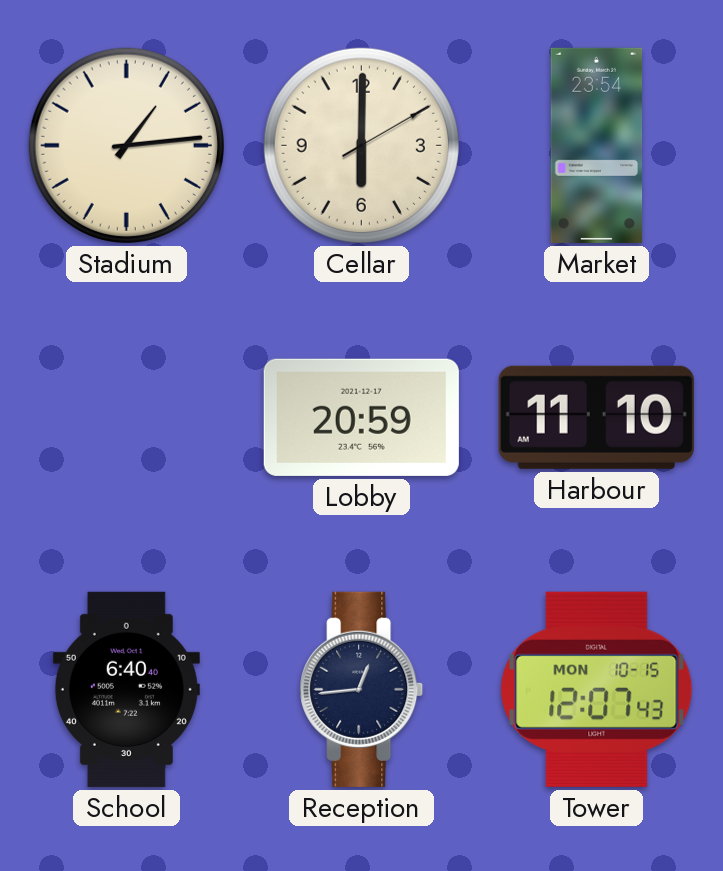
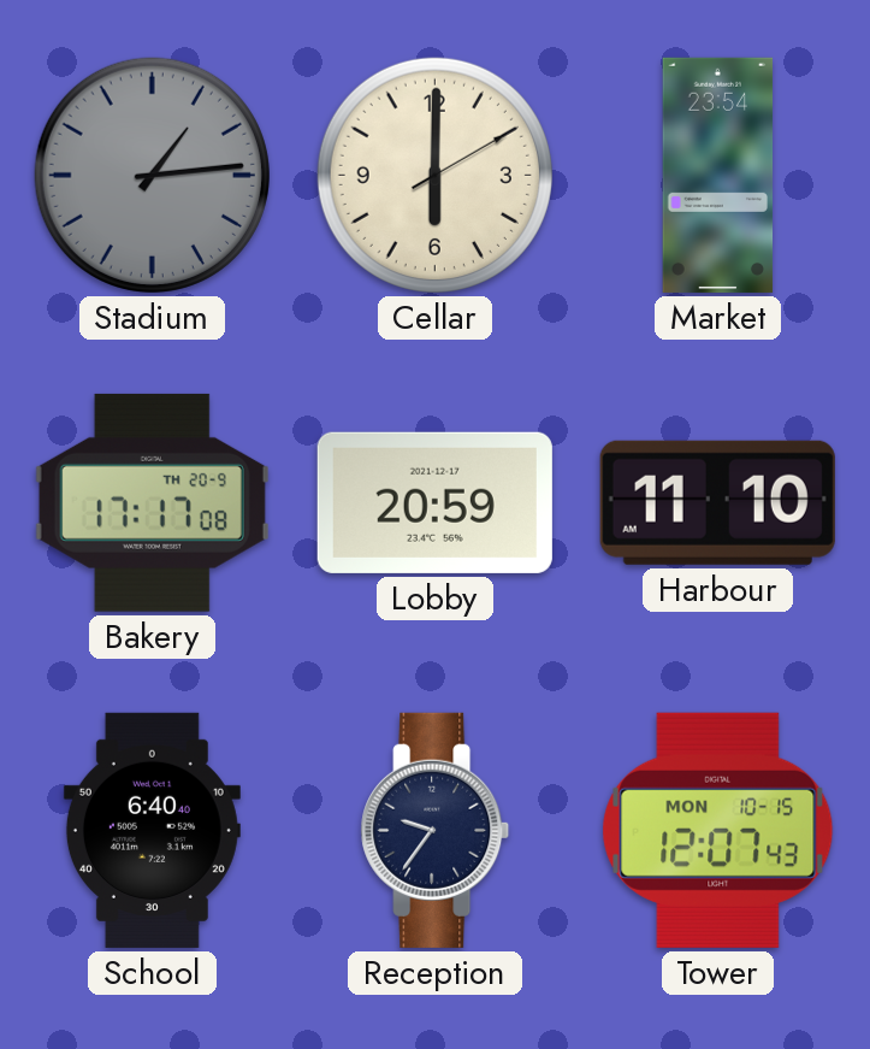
Stadium dial: cream -> grey (152, 175)
Bakery: none -> 17:17 (152, 502)
Reception: 12:44 -> 9:36 (436, 830)
